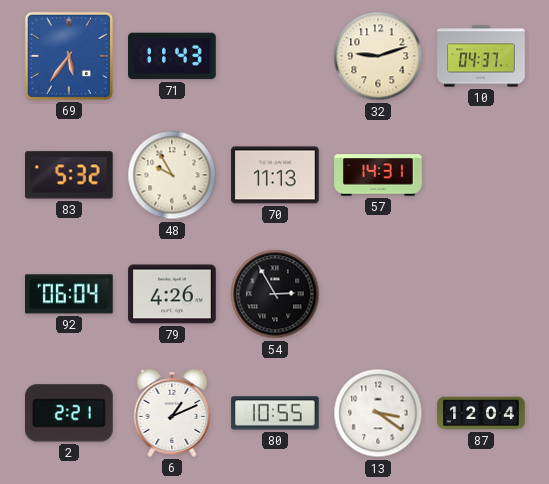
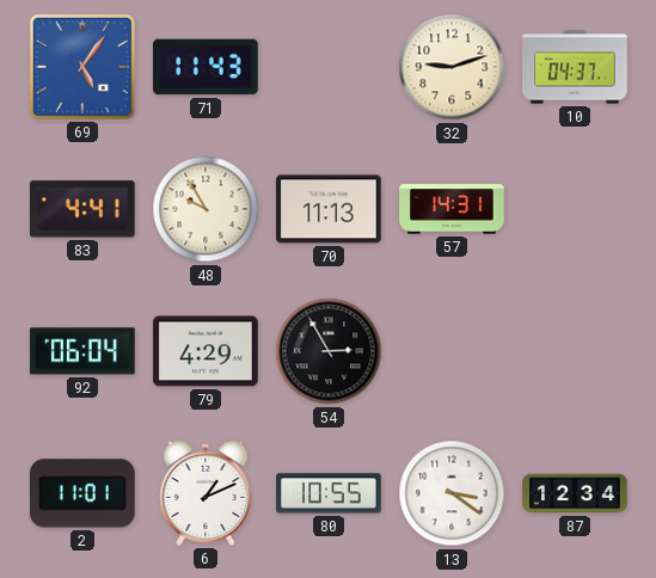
69: 5:36 -> 5:06 (82, 67)
83: 5:32 -> 4:41 (84, 209)
79: 4:26 -> 4:29 (206, 351)
2: 2:21 -> 11:01 (84, 493)
87: 12:04 -> 12:34 (575, 493)
